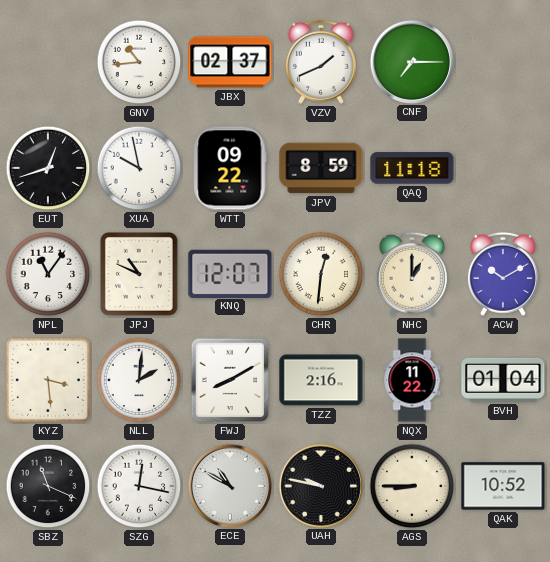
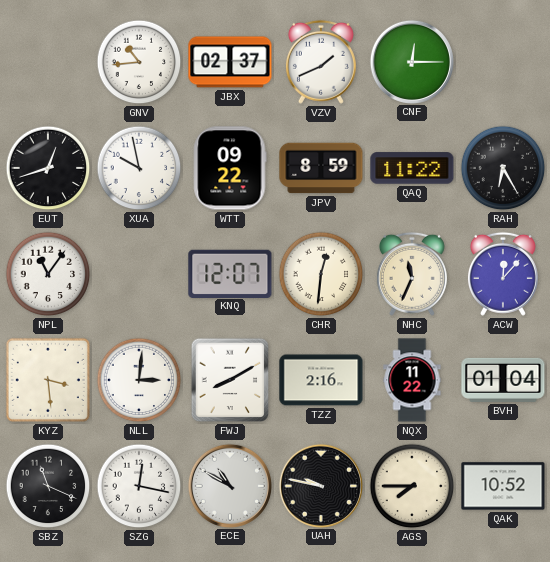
CNF: 7:15 -> 12:15 (411, 61)
QAQ: 11:18 -> 11:22 (412, 168)
RAH: none -> 6:25 (503, 168)
JPJ: 10:49 -> none (139, 274)
NHC: 1:00 -> 11:34 (412, 274)
ACW: 10:10 -> 12:07 (503, 274)
NLL: 2:01 -> 3:01 (139, 380)
AGS: 8:45 -> 7:45 (412, 486)
